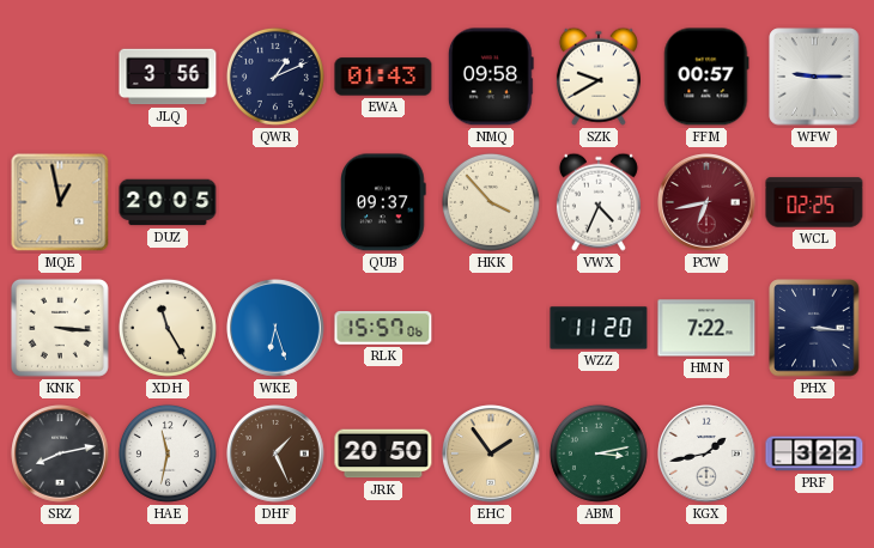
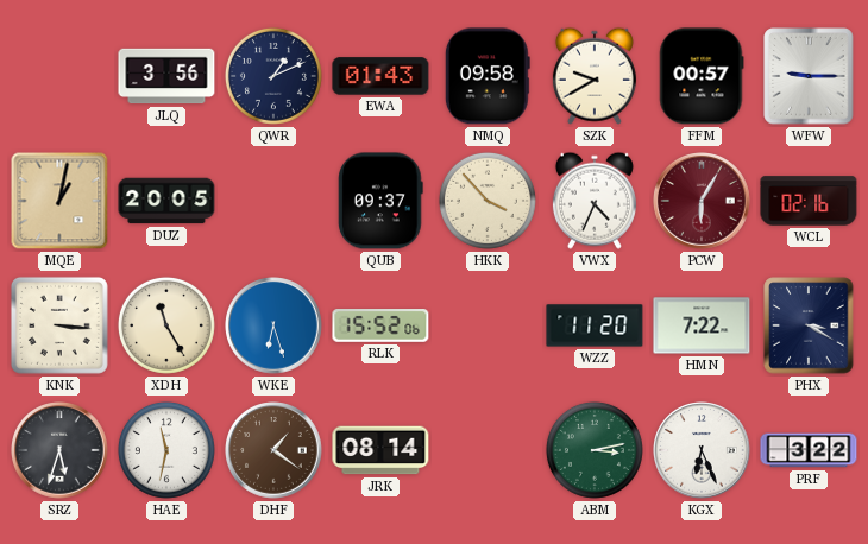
MQE: 12:58 -> 1:02 (59, 201)
PCW: 6:43 -> 6:05 (702, 201)
WCL: 02:25 -> 02:16 (809, 201)
RLK: 15:57 -> 15:52 (380, 327)
PHX: 3:16 -> 3:20 (809, 325)
SRZ: 8:13 -> 5:33 (59, 450)
DHF: 1:26 -> 1:21 (273, 450)
JRK: 20:50 -> 08:14 (380, 450)
EHC: 1:54 -> none (491, 453)
KGX: 1:43 -> 6:26 (702, 450)
